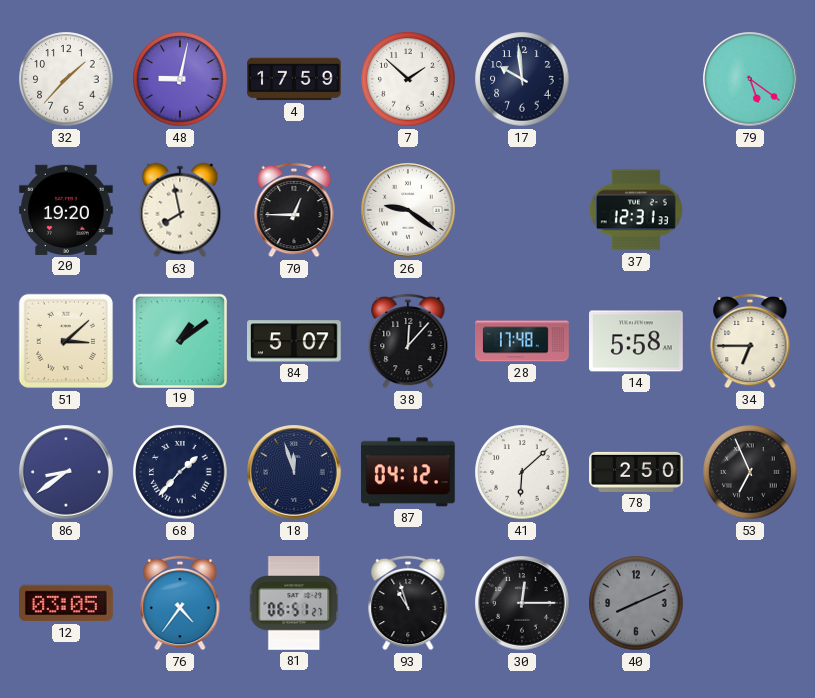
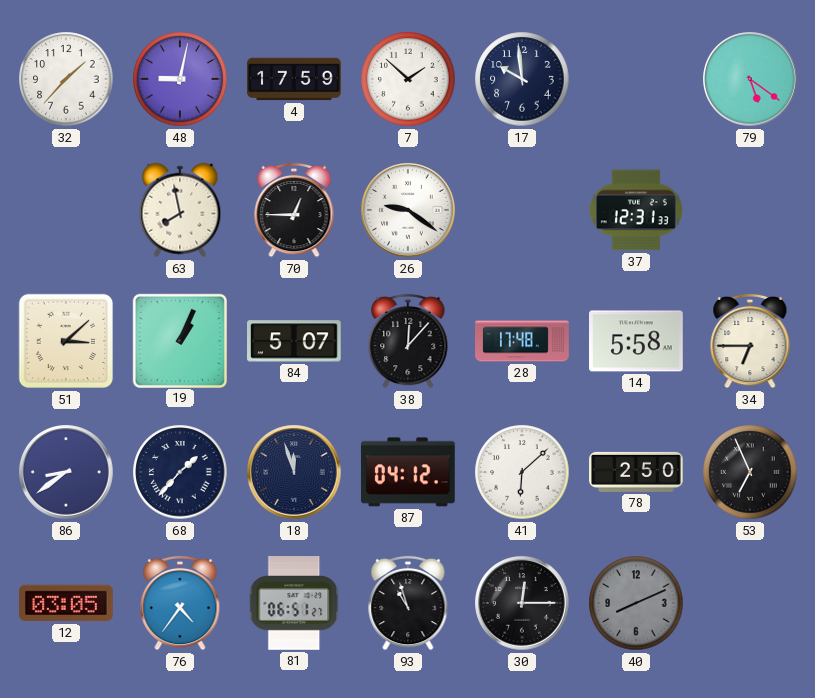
20: 19:20 -> none (67, 210)
19: 1:09 -> 1:04 (179, 340)
